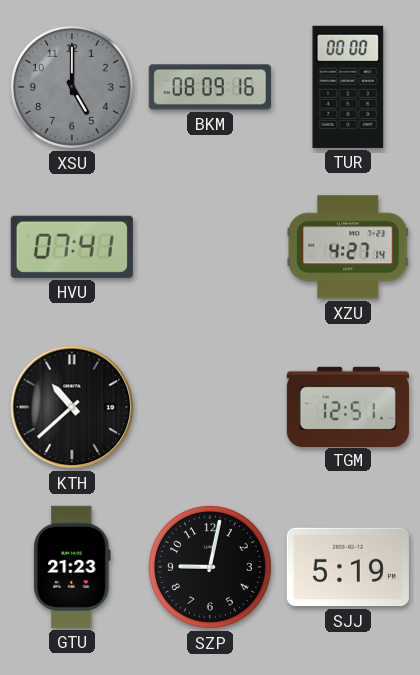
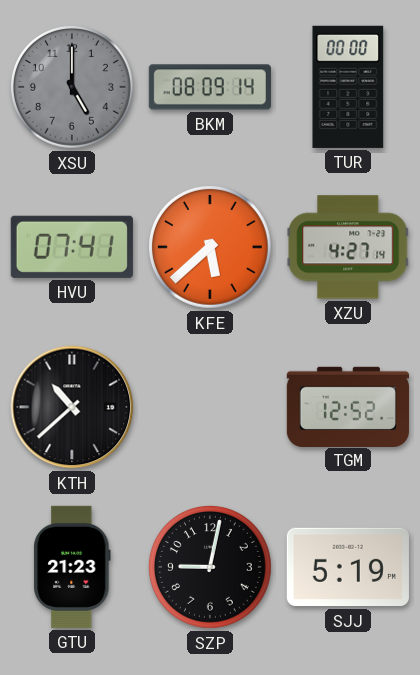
BKM: 08:09:16 -> 08:09:14 (210, 87)
KFE: none -> 5:38 (211, 248)
TGM: 12:51 -> 12:52 (348, 406)
